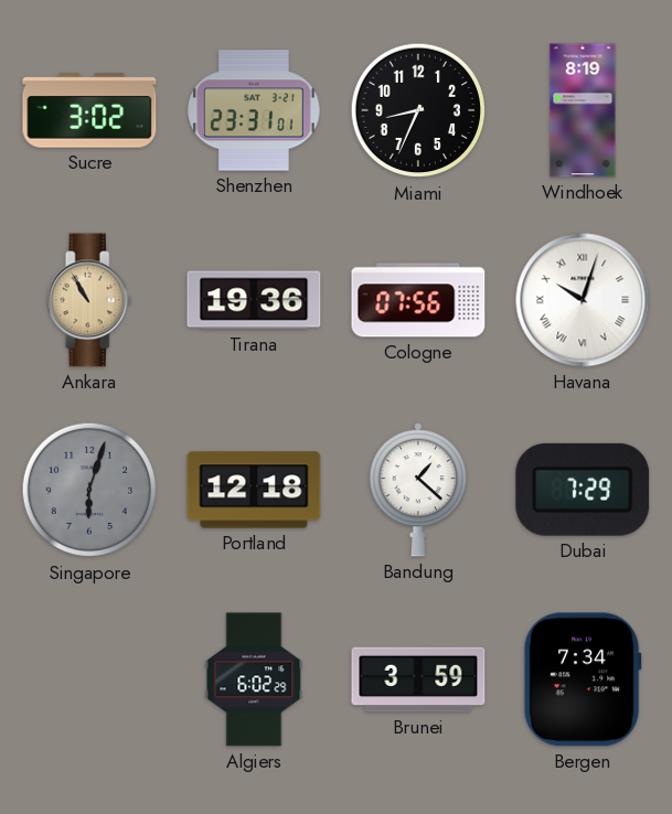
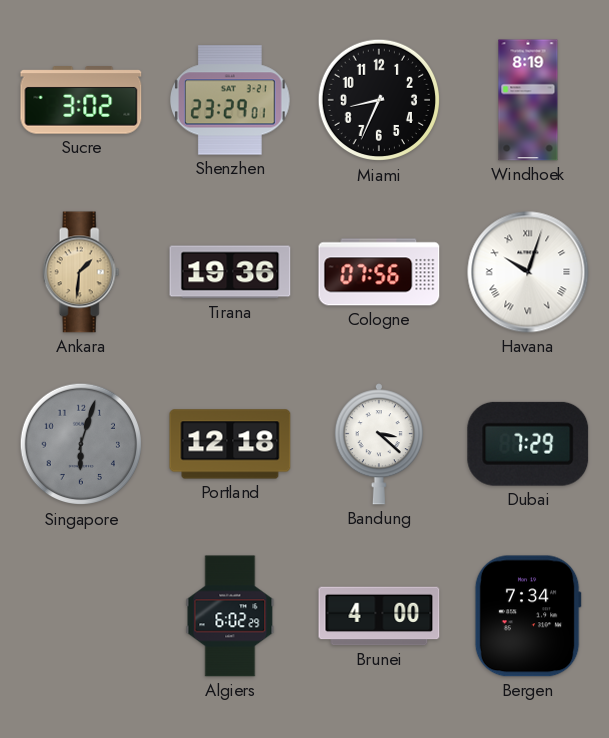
Shenzhen: 23:31 -> 23:29 (231, 100)
Ankara: 10:55 -> 1:31 (81, 272)
Bandung: 1:22 -> 3:22 (379, 444)
Brunei: 3:59 -> 4:00 (379, 616)
